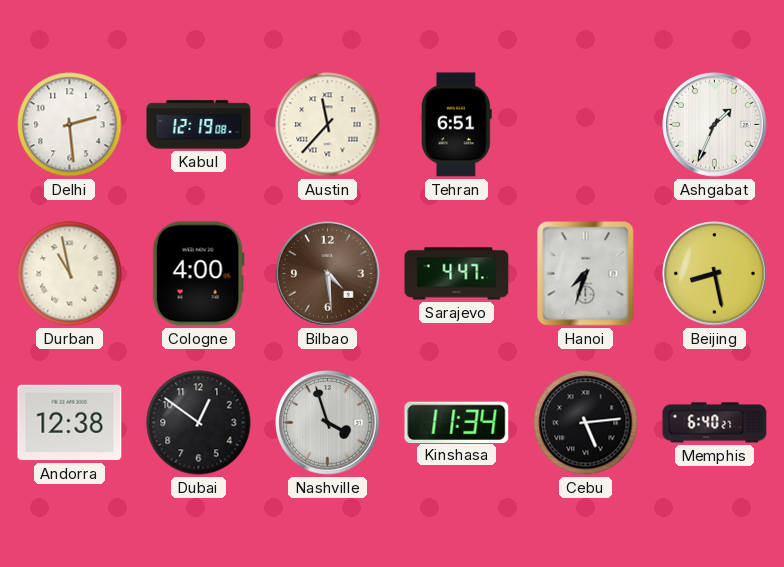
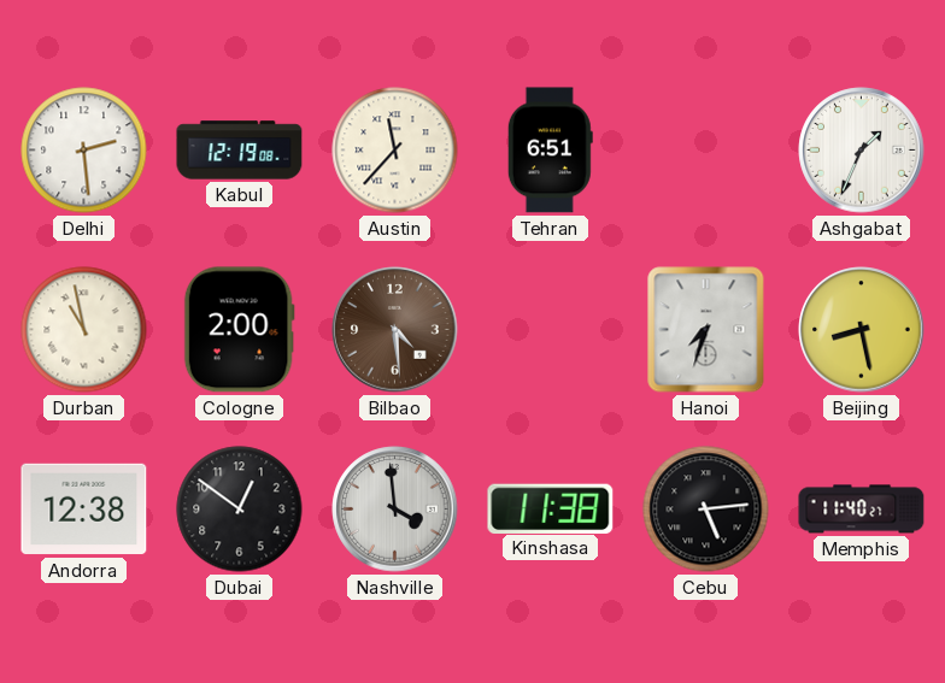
Cologne: 4:00 -> 2:00 (239, 330)
Sarajevo: 4:47 -> none (457, 274)
Nashville: 3:57 -> 3:59 (395, 510)
Kinshasa: 11:34 -> 11:38 (551, 508)
Memphis: 6:40 -> 11:40 (862, 510)
